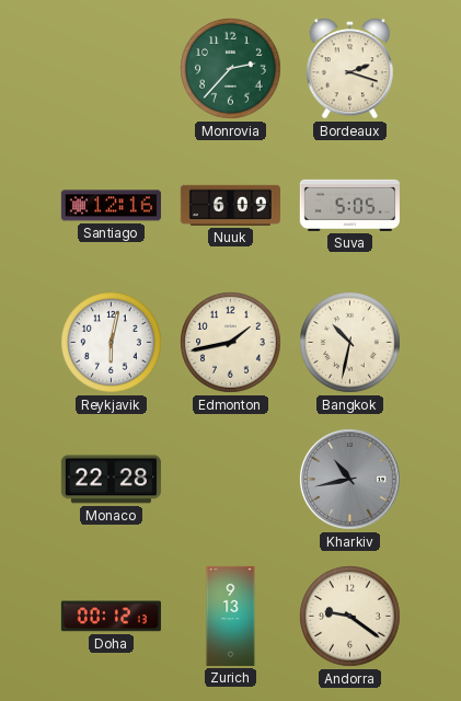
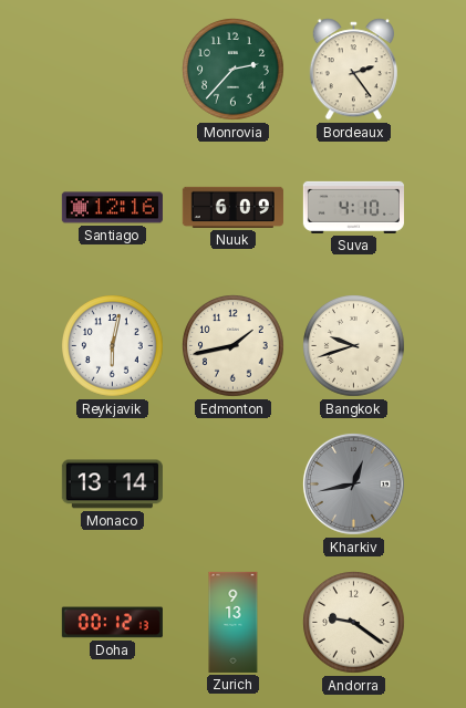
Bordeaux: 2:18 -> 2:24 (353, 70)
Suva: 5:05 -> 4:10 (353, 207)
Bangkok: 10:32 -> 9:42 (354, 346)
Monaco: 22:28 -> 13:14 (112, 485)
Kharkiv: 10:43 -> 12:43 (353, 483)
